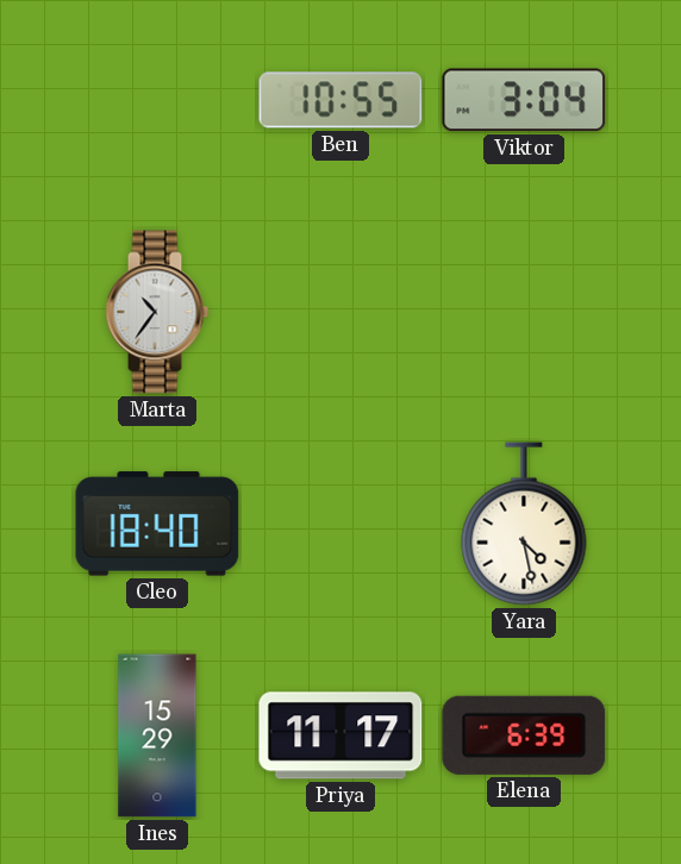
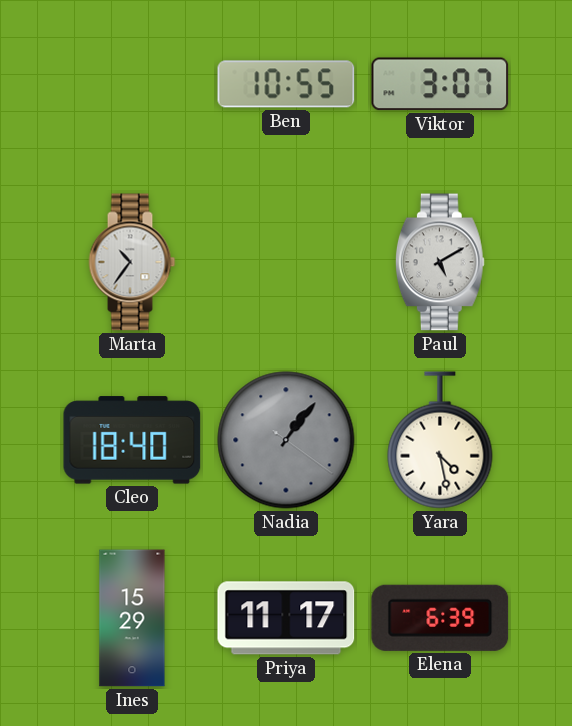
Viktor: 3:04 -> 3:07 (440, 84)
Paul: none -> 5:10 (440, 262)
Nadia: none -> 1:06 (286, 440)
